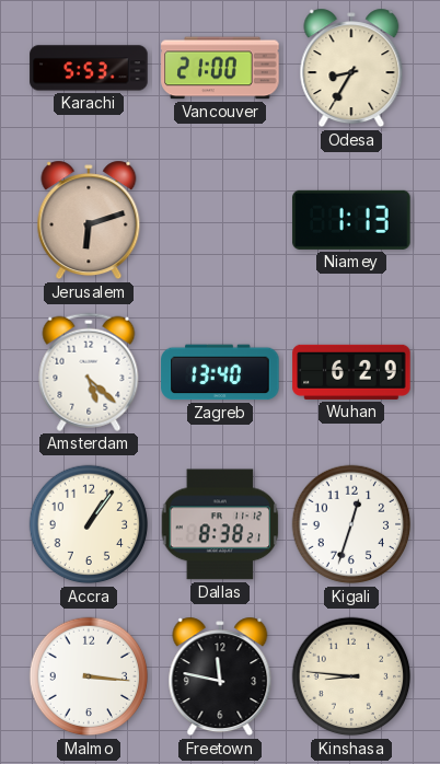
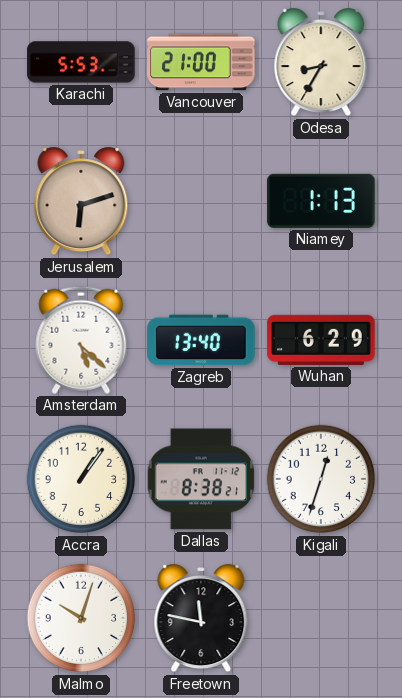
Malmo: 3:16 -> 10:03 (81, 618)
Kinshasa: 8:46 -> none (351, 676)
